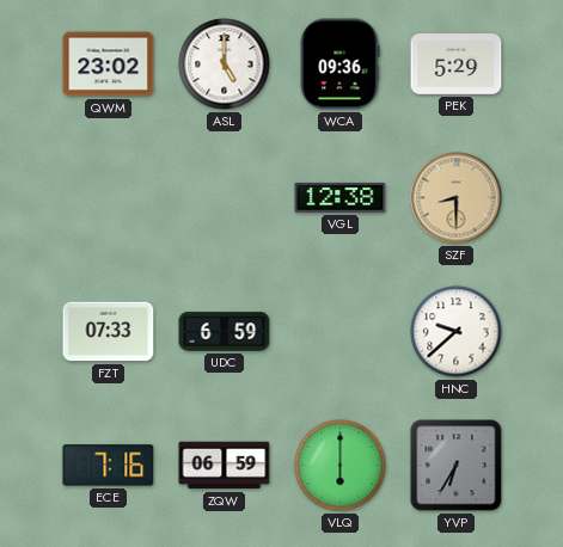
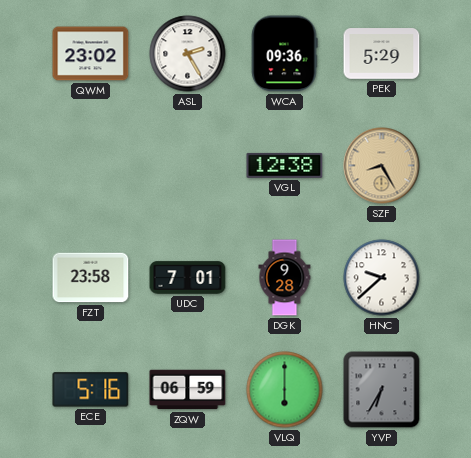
ASL: 5:00 -> 2:25 (188, 54)
SZF: 8:30 -> 8:25 (382, 166)
FZT: 07:33 -> 23:58 (91, 278)
UDC: 6:59 -> 7:01 (188, 278)
DGK: none -> 9:28 (285, 278)
ECE: 7:16 -> 5:16 (91, 390)
